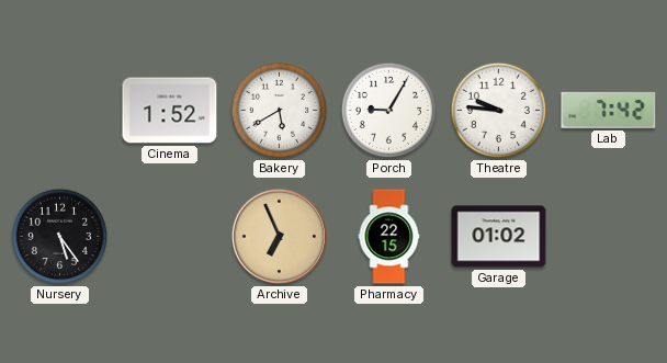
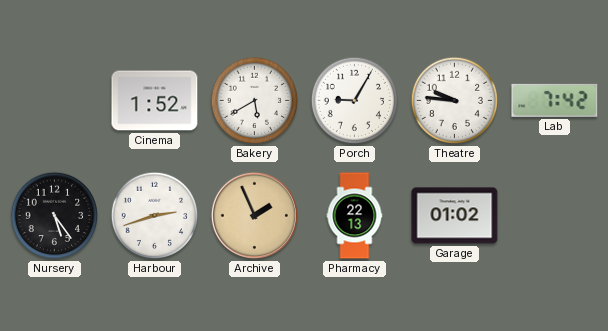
Harbour: none -> 2:42 (155, 216)
Archive: 6:56 -> 1:56 (254, 215)
Pharmacy: 22:15 -> 22:13 (355, 216)
